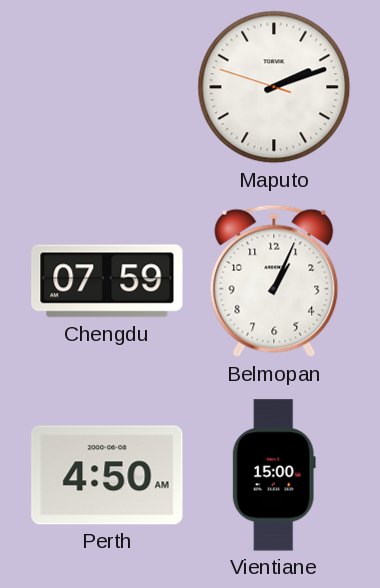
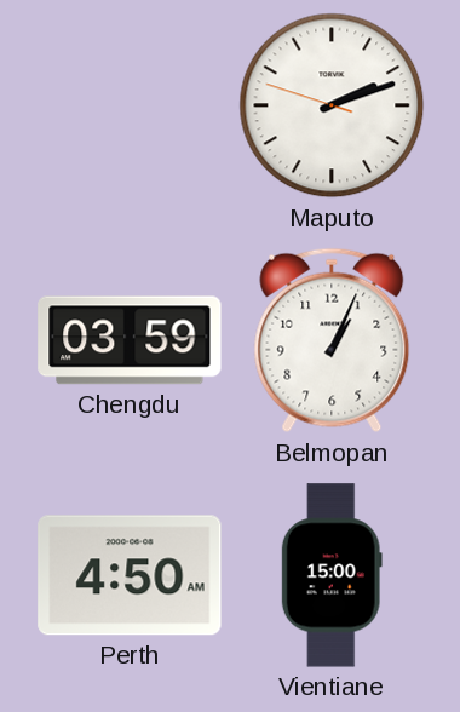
Chengdu: 07:59 -> 03:59 (130, 340)
